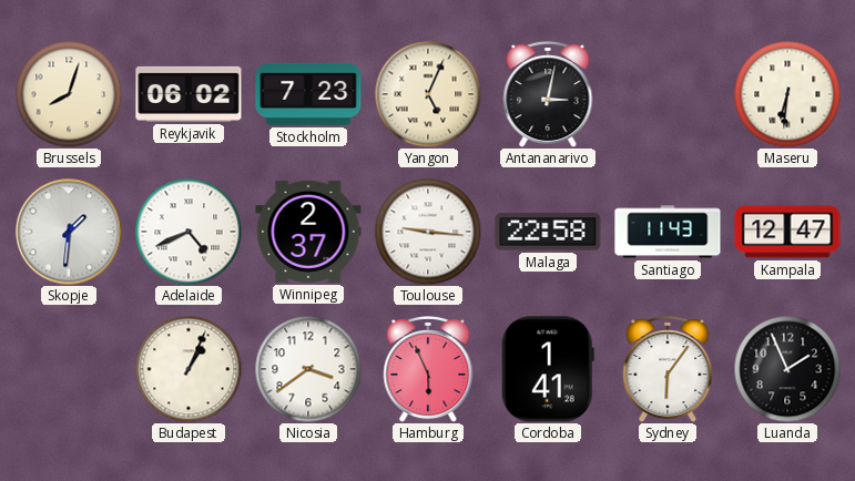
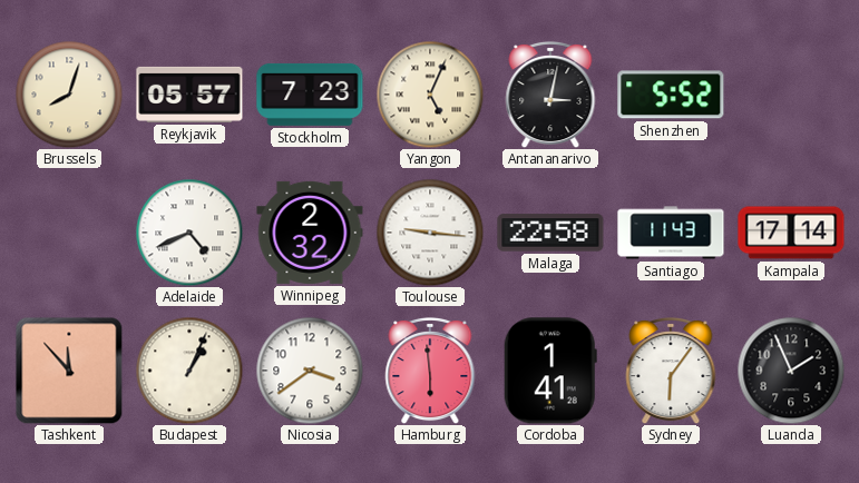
Reykjavik: 06:02 -> 05:57 (189, 95)
Shenzhen: none -> 5:52 (671, 95)
Maseru: 6:31 -> none (787, 94)
Skopje: 1:31 -> none (69, 232)
Winnipeg: 2:37 -> 2:32 (310, 233)
Kampala: 12:47 -> 17:14 (791, 233)
Tashkent: none -> 11:53 (69, 371)
Hamburg: 5:56 -> 5:59 (430, 371)
